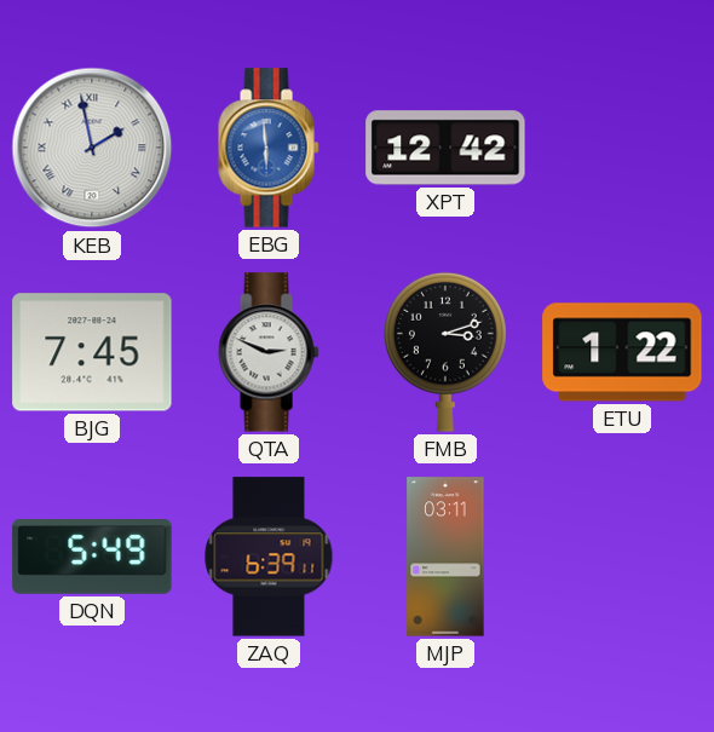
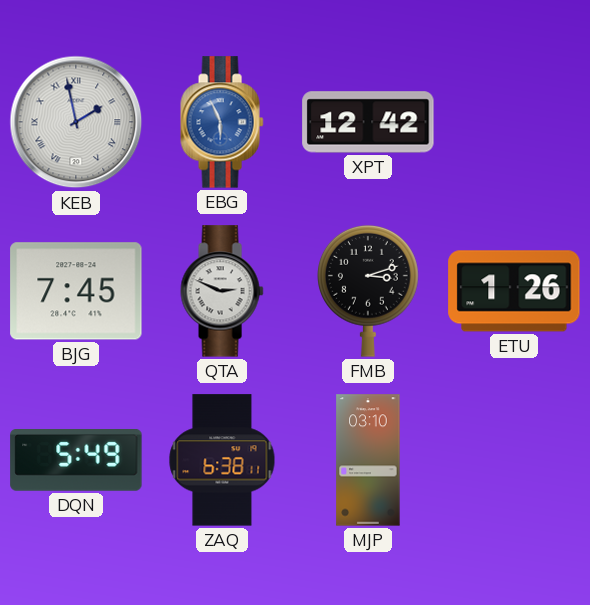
EBG: 5:59 -> 5:56 (222, 122)
ETU: 1:22 -> 1:26 (514, 291)
ZAQ: 6:39 -> 6:38 (222, 460)
MJP: 03:11 -> 03:10 (368, 460)
